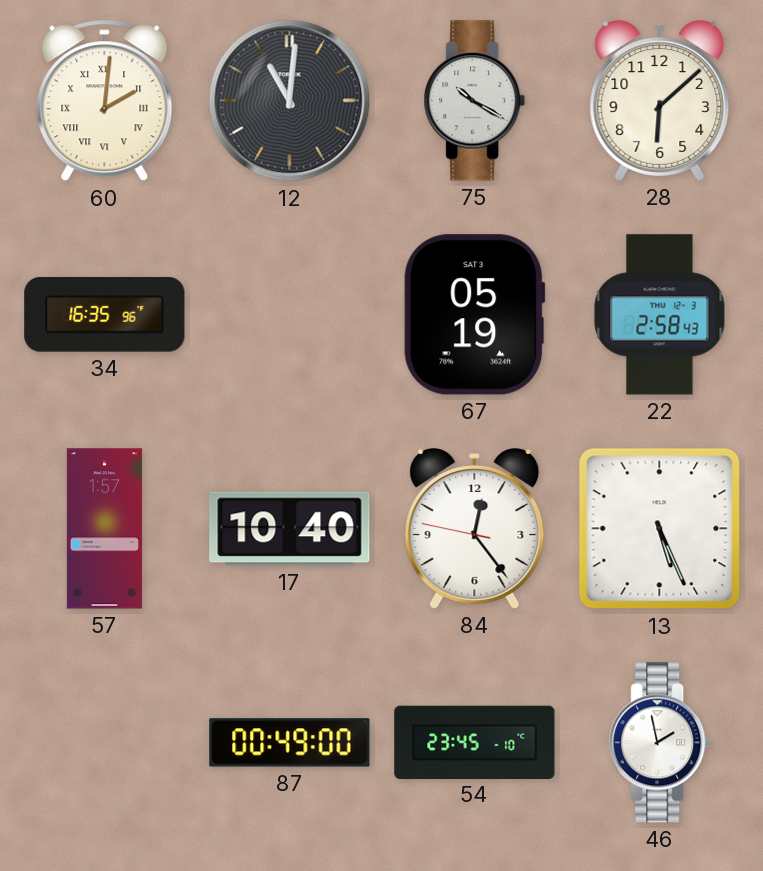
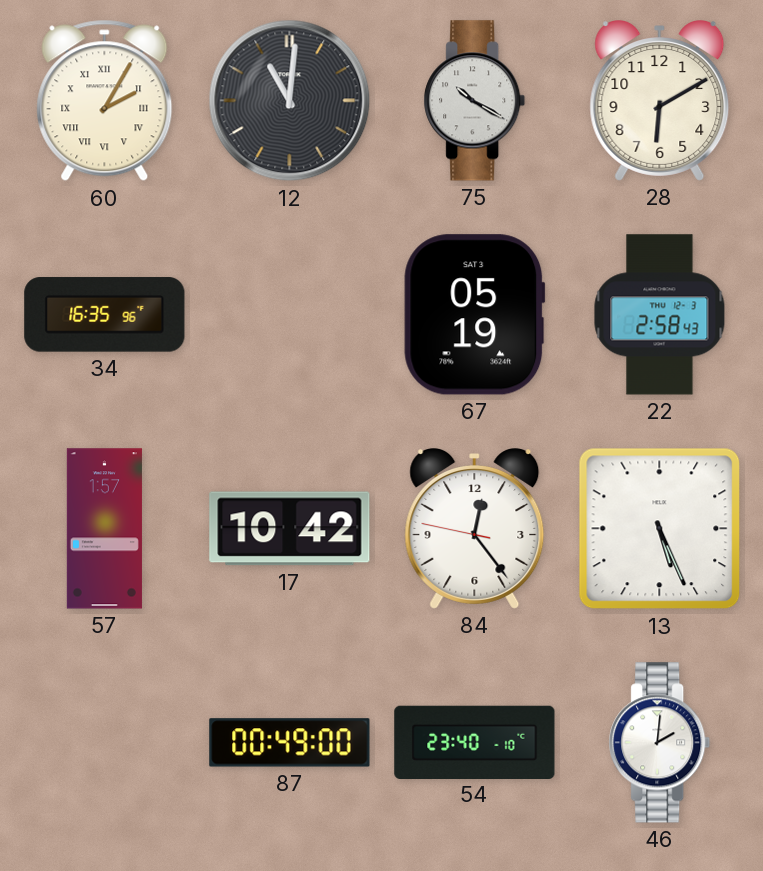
60: 2:01 -> 2:05 (105, 101)
28: 6:08 -> 6:10 (660, 101)
17: 10:40 -> 10:42 (290, 529)
54: 23:45 -> 23:40 (475, 742)
46: 1:58 -> 2:01 (660, 743)
